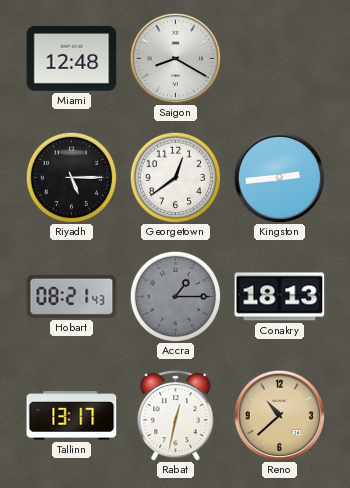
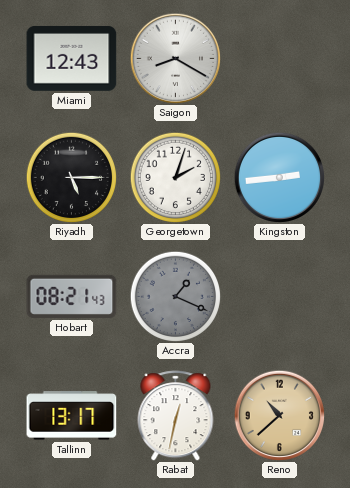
Miami: 12:48 -> 12:43 (72, 58)
Georgetown: 12:39 -> 2:03 (175, 177)
Accra: 1:15 -> 1:19 (175, 296)
Conakry: 18:13 -> none (280, 297)
